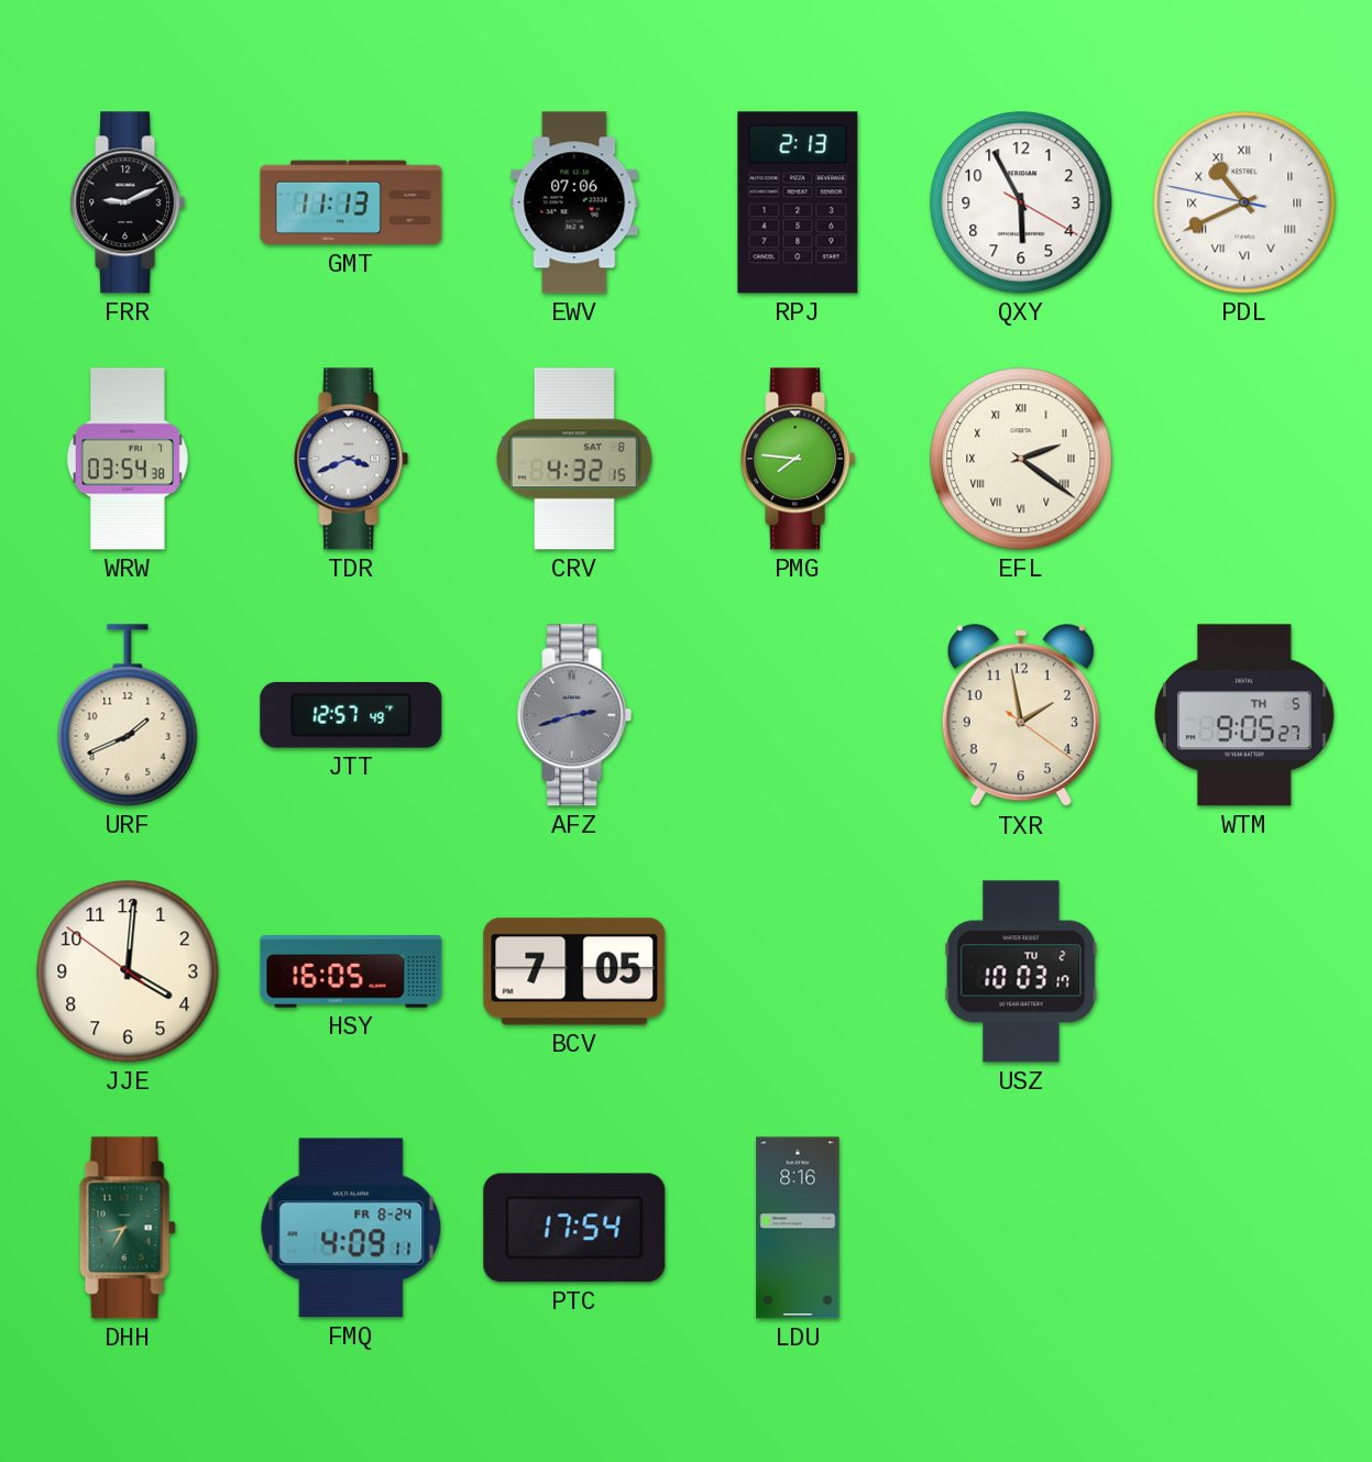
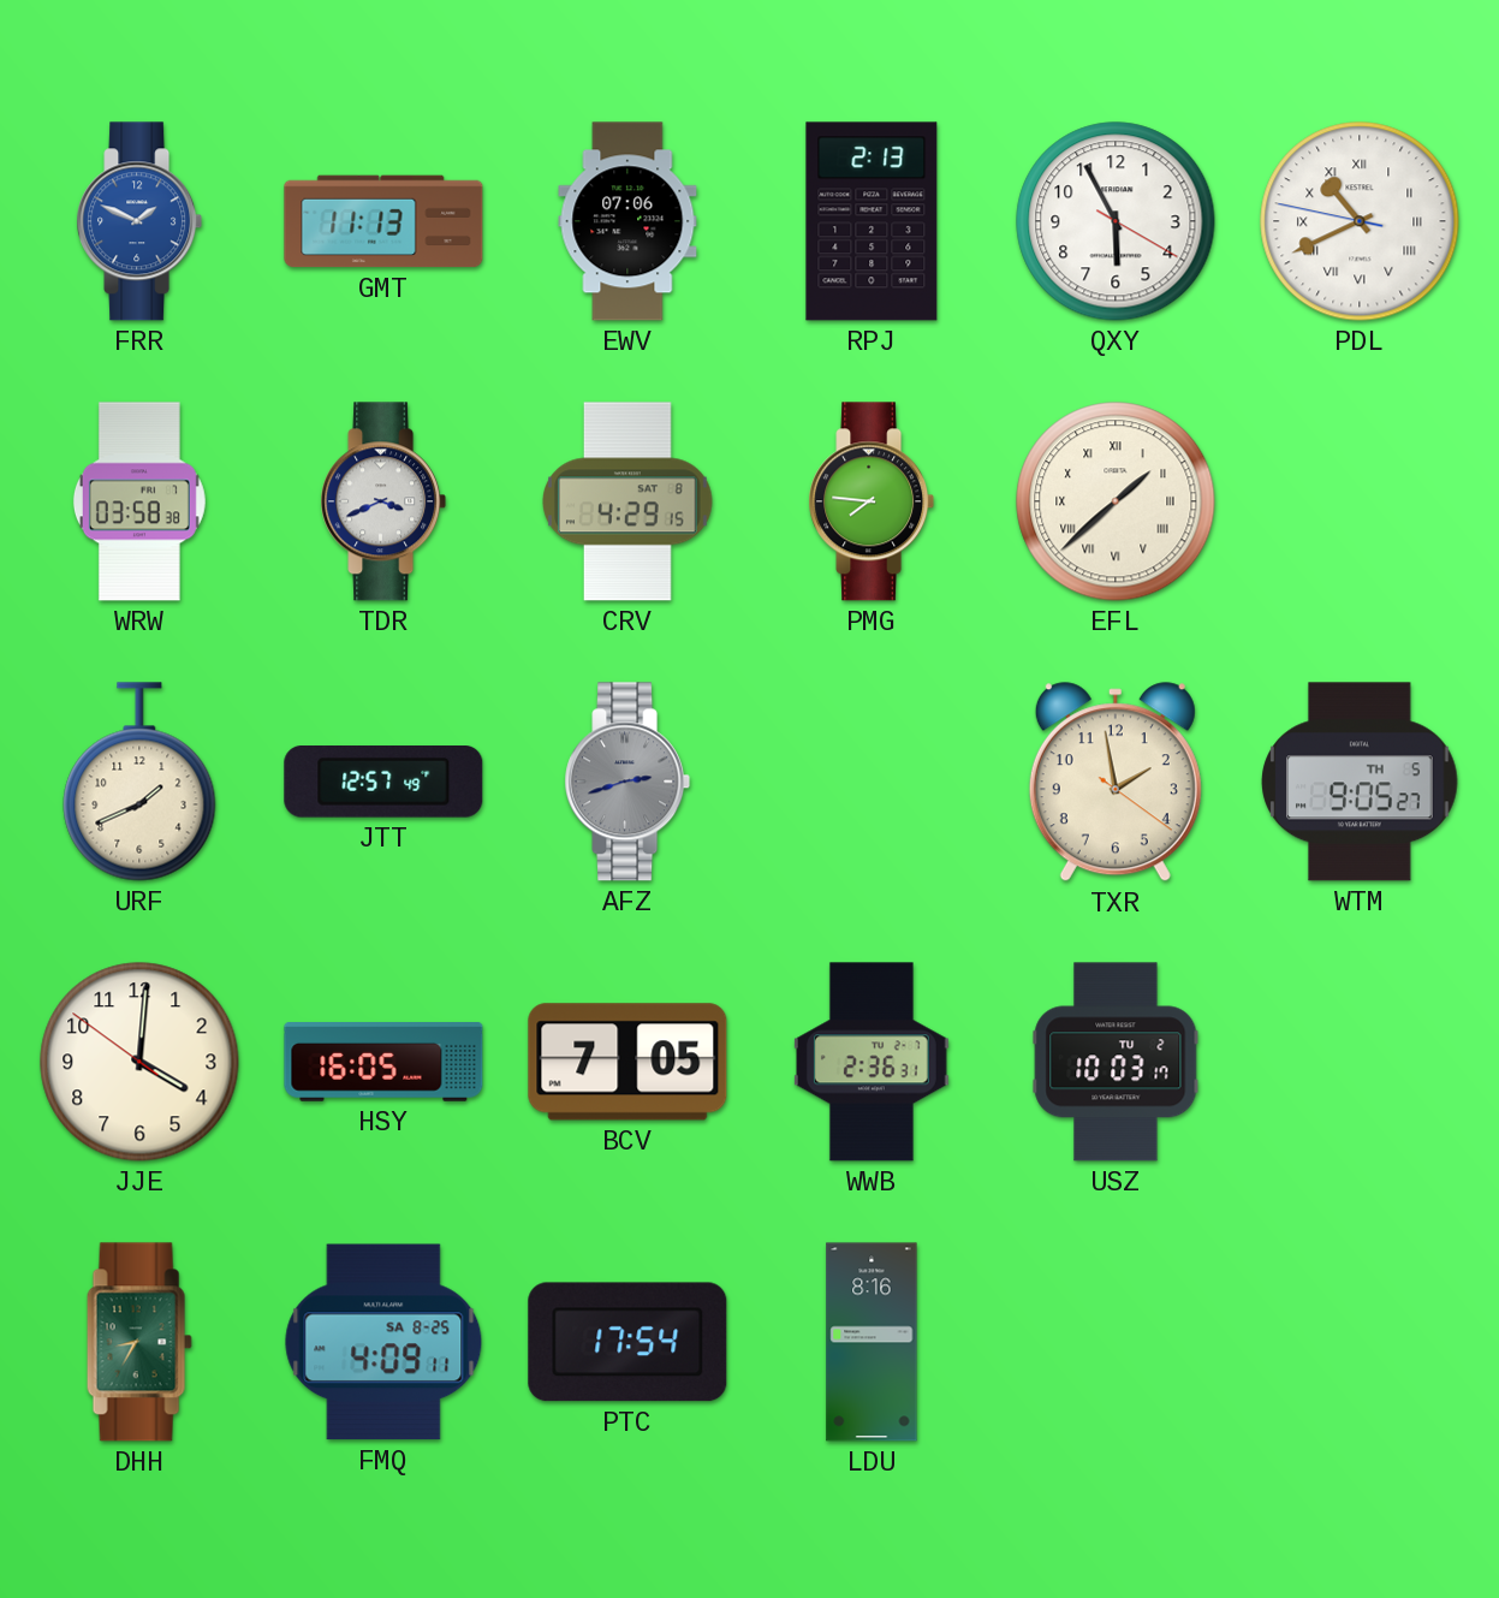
FRR: 9:11 -> 1:49 (139, 221)
FRR dial: black -> blue (139, 221)
WRW: 03:54 -> 03:58 (139, 501)
CRV: 4:32 -> 4:29 (627, 501)
EFL: 2:21 -> 1:38 (1116, 501)
WWB: none -> 2:36 (872, 1062)
FMQ date: FR 8-24 -> SA 8-25 (383, 1342)
